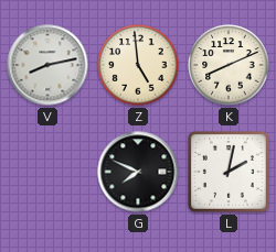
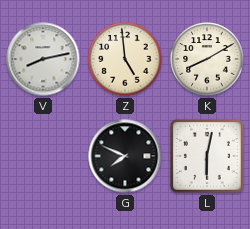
K: 8:11 -> 8:10 (207, 59)
L: 2:02 -> 6:02 (207, 156)
